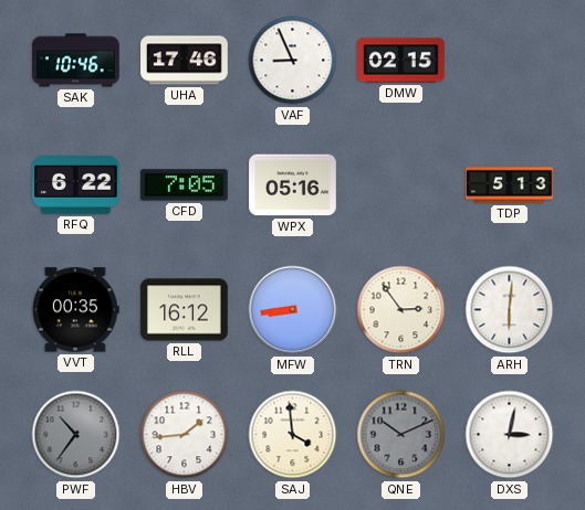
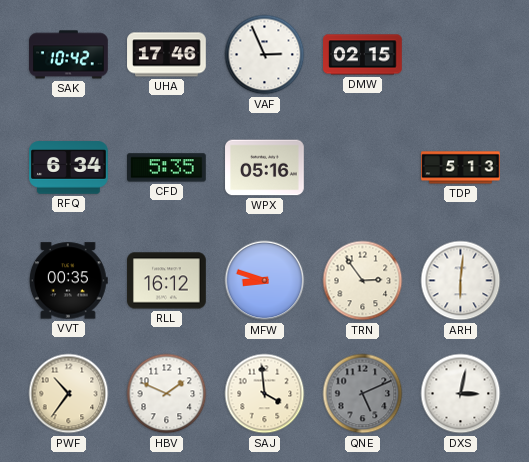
SAK: 10:46 -> 10:42 (69, 55)
VAF: 8:56 -> 2:56 (265, 55)
RFQ: 6:22 -> 6:34 (69, 168)
CFD: 7:05 -> 5:35 (167, 168)
MFW: 8:44 -> 8:48 (265, 281)
PWF dial: grey -> cream (69, 394)
HBV: 1:44 -> 1:49 (167, 394)
QNE: 10:11 -> 5:11 (363, 394)
